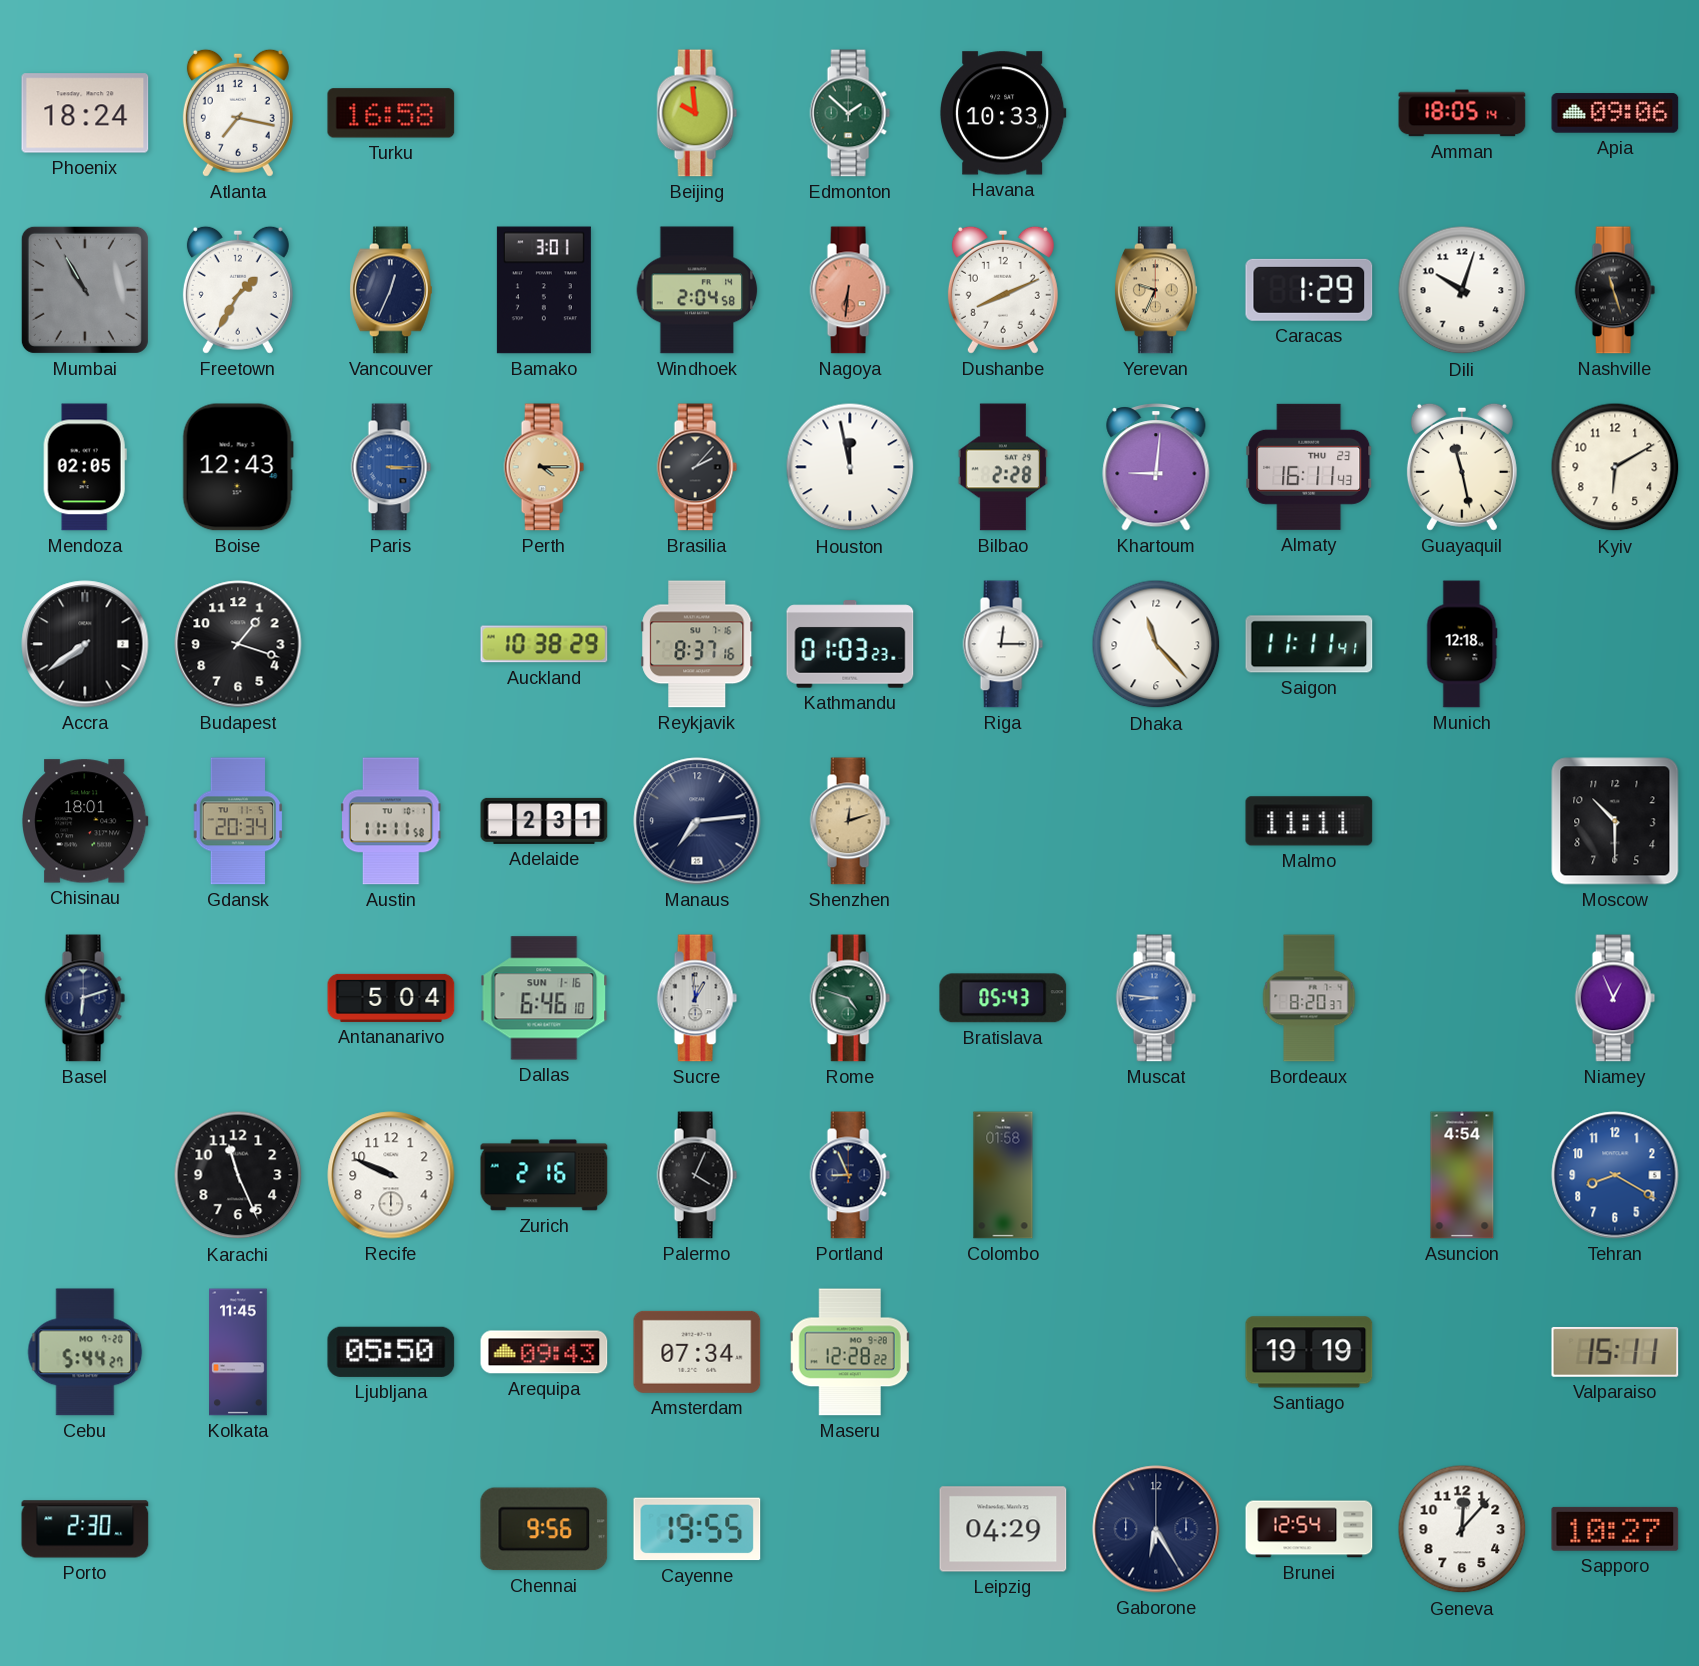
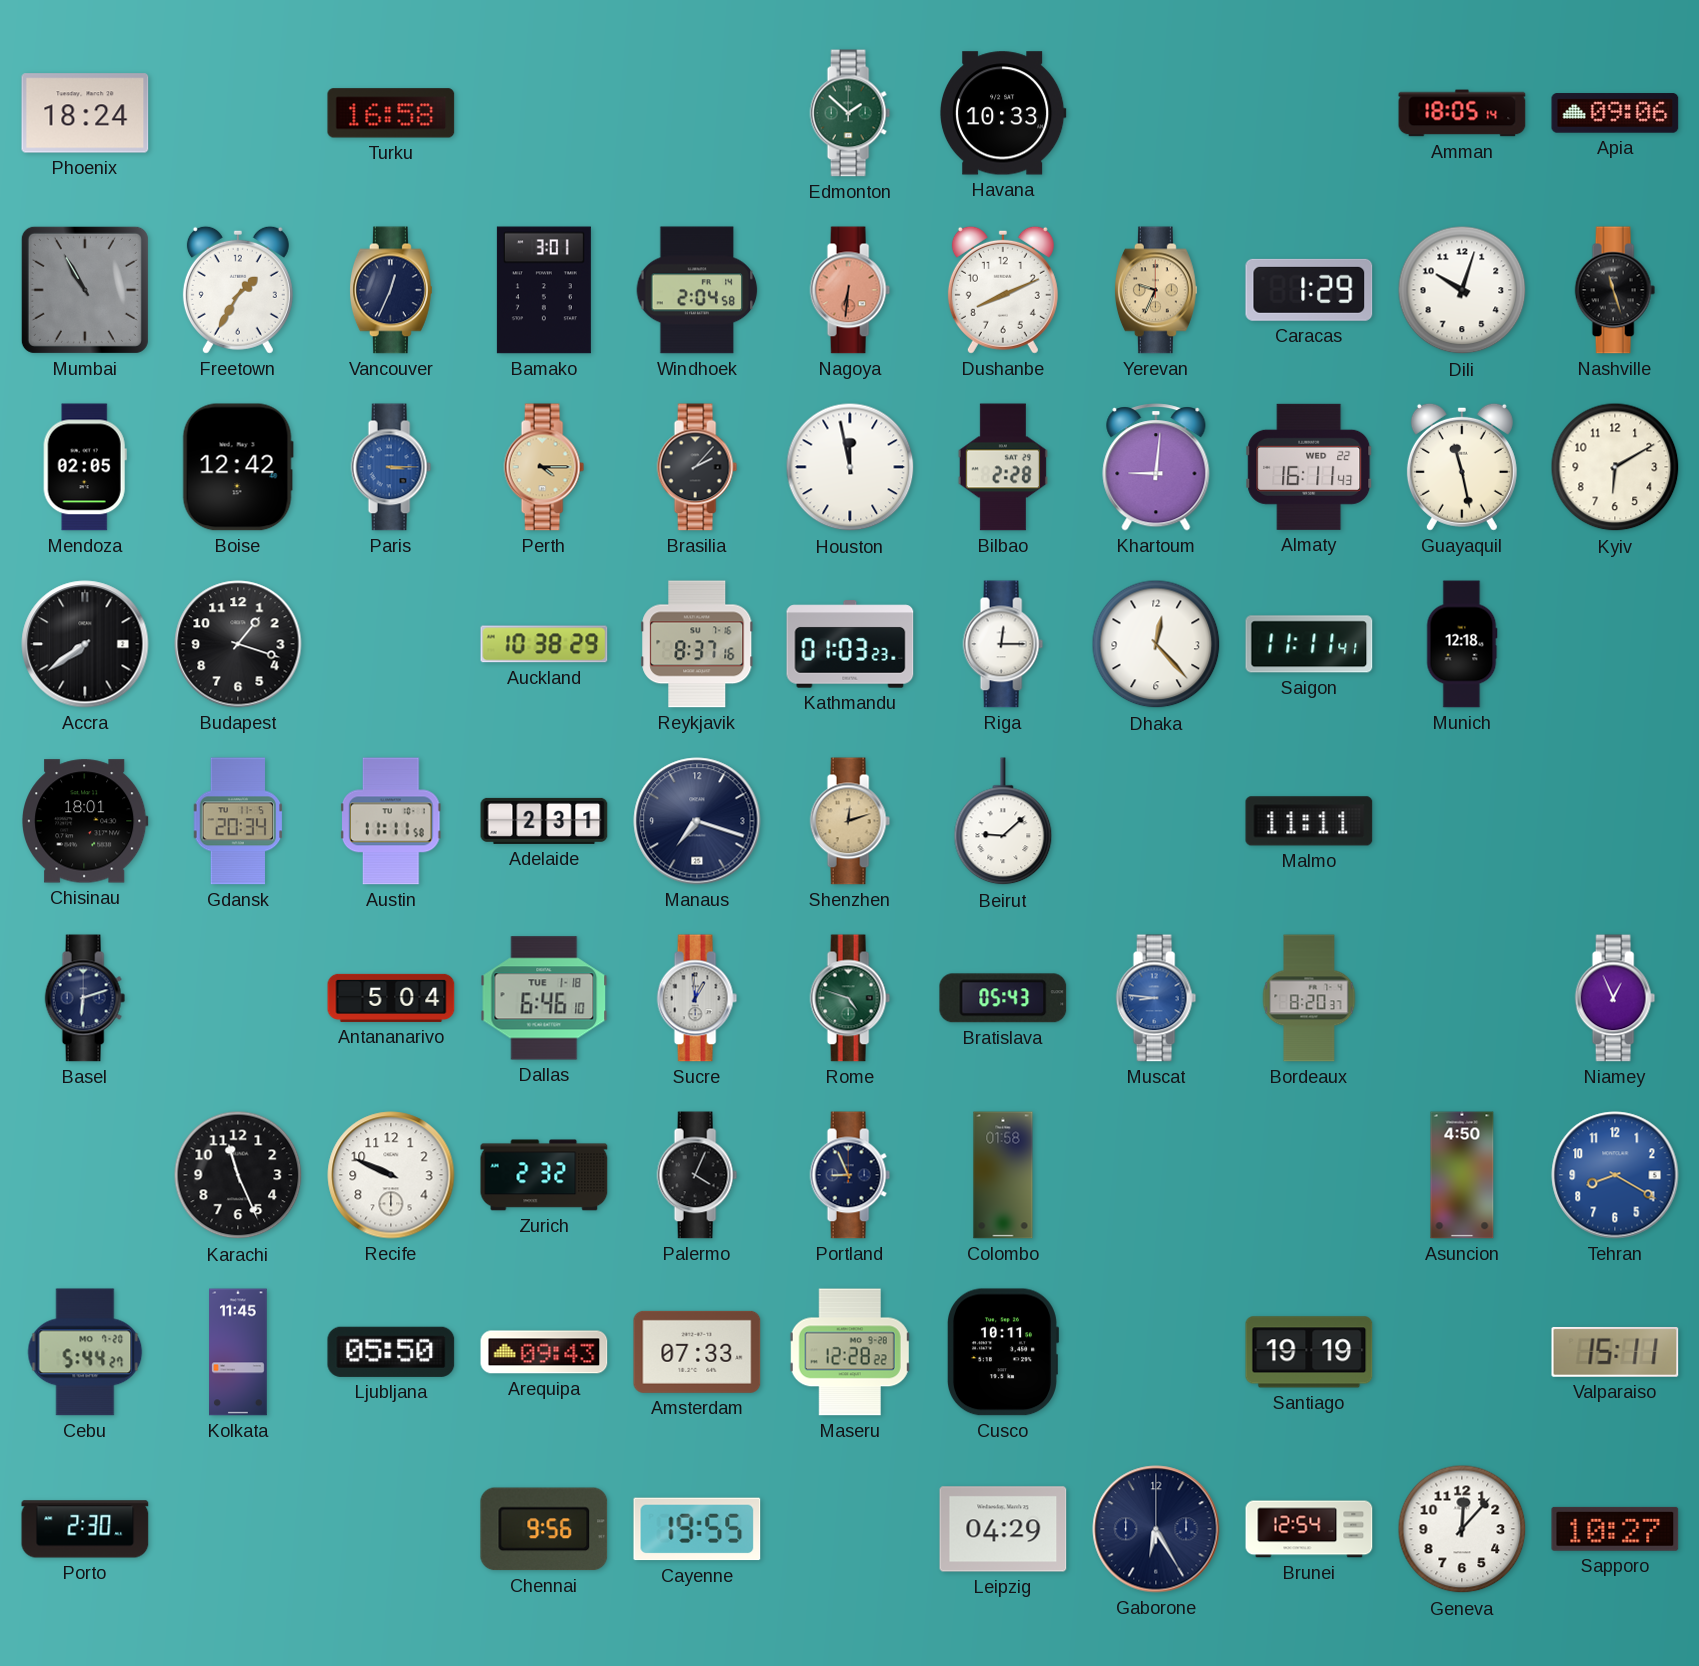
Atlanta: 7:17 -> none (238, 113)
Beijing: 9:59 -> none (697, 113)
Boise: 12:43 -> 12:42 (238, 467)
Almaty date: THU 23 -> WED 22 (1309, 467)
Dhaka: 11:23 -> 12:23 (1156, 644)
Manaus: 7:14 -> 7:18 (697, 821)
Beirut: none -> 9:08 (1003, 822)
Moscow: 10:30 -> none (1615, 821)
Dallas date: SUN 1-16 -> TUE 1-18 (544, 998)
Zurich: 2:16 -> 2:32 (544, 1175)
Asuncion: 4:54 -> 4:50 (1462, 1175)
Amsterdam: 07:34 -> 07:33 (697, 1352)
Cusco: none -> 10:11 (1002, 1352)
